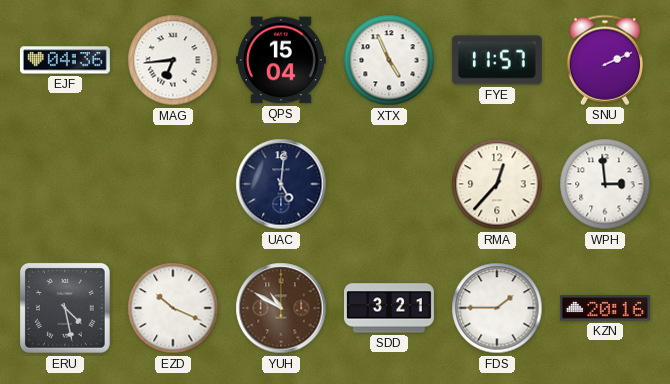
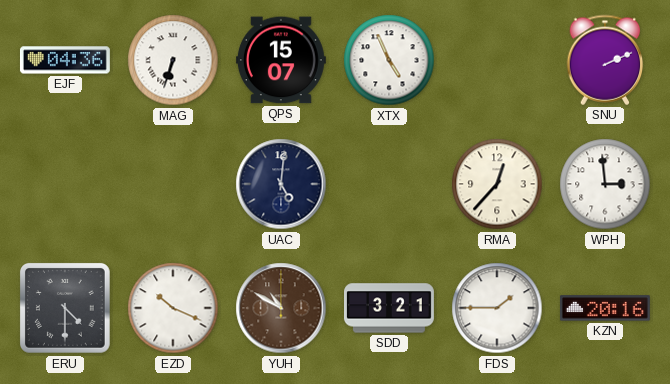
MAG: 6:44 -> 6:33 (173, 60)
QPS: 15:04 -> 15:07 (281, 60)
FYE: 11:57 -> none (497, 60)
ERU: 4:28 -> 4:30 (65, 308)
